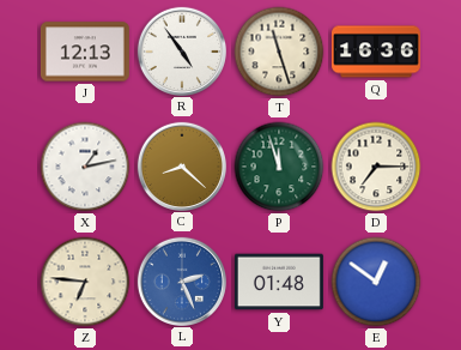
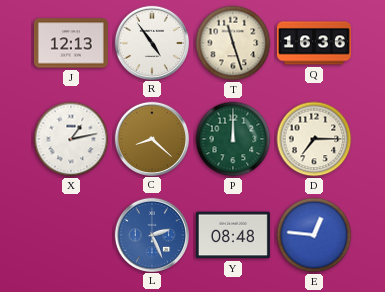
P: 11:57 -> 12:00 (233, 139)
Z: 6:46 -> none (85, 282)
Y: 01:48 -> 08:48 (233, 235)
E: 12:51 -> 12:46 (314, 235)
